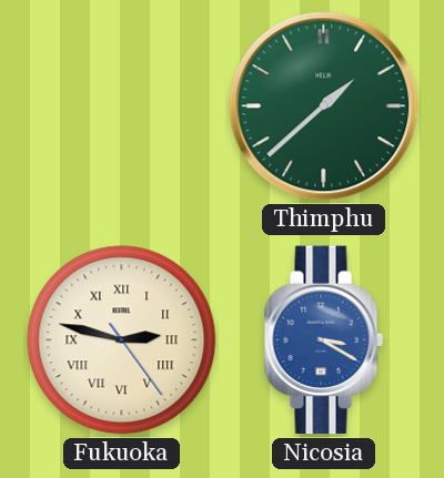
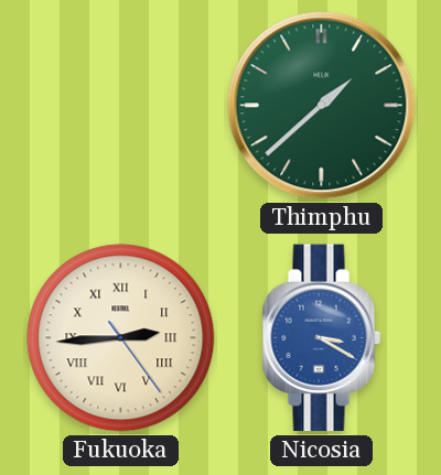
Fukuoka: 2:47 -> 2:44 (121, 338)
